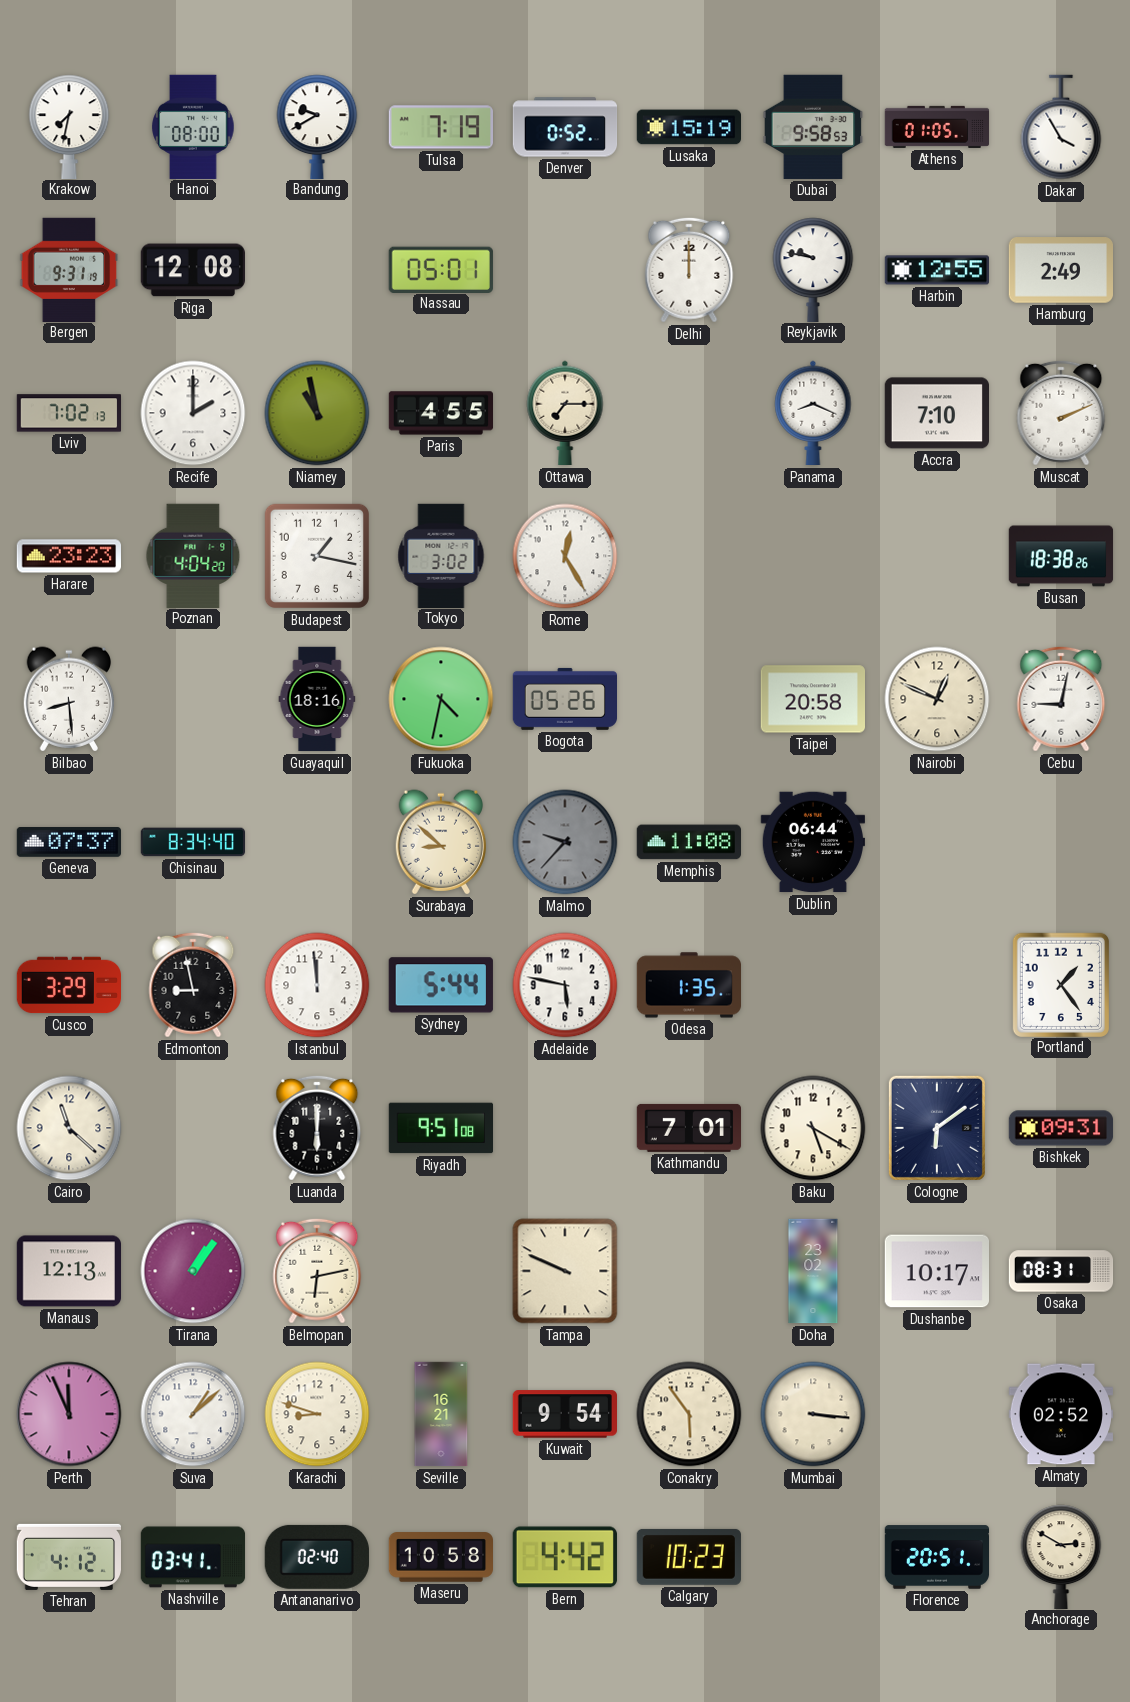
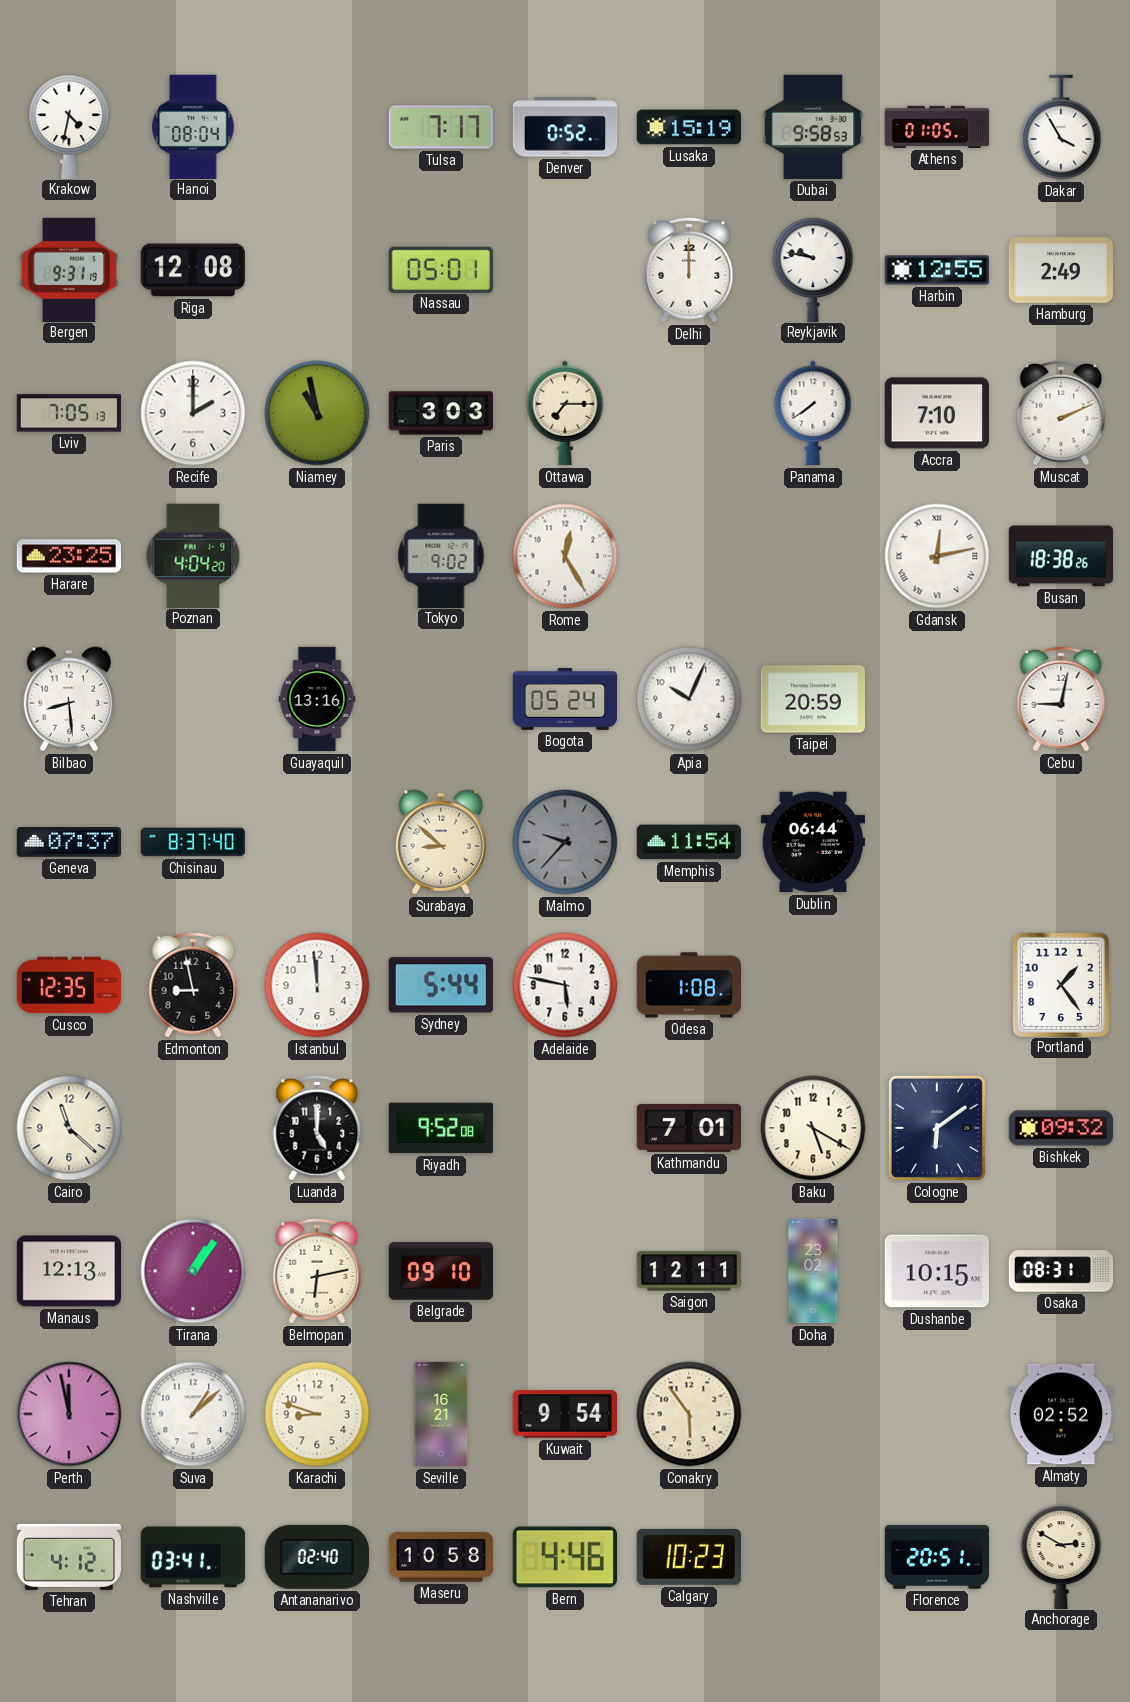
Krakow: 7:32 -> 4:32 (69, 126)
Hanoi: 08:00 -> 08:04 (193, 126)
Bandung: 9:40 -> none (317, 126)
Tulsa: 7:19 -> 7:17 (440, 127)
Lviv: 7:02 -> 7:05 (69, 413)
Paris: 4:55 -> 3:03 (440, 413)
Panama: 8:19 -> 7:39 (813, 413)
Harare: 23:23 -> 23:25 (68, 556)
Budapest: 1:17 -> none (317, 556)
Tokyo: 3:02 -> 9:02 (441, 555)
Gdansk: none -> 12:13 (937, 556)
Guayaquil: 18:16 -> 13:16 (317, 699)
Fukuoka: 4:32 -> none (441, 699)
Bogota: 05:26 -> 05:24 (564, 699)
Apia: none -> 10:04 (689, 699)
Taipei: 20:58 -> 20:59 (812, 699)
Nairobi: 12:49 -> none (937, 699)
Chisinau: 8:34 -> 8:37 (193, 842)
Memphis: 11:08 -> 11:54 (688, 842)
Cusco: 3:29 -> 12:35 (68, 985)
Odesa: 1:35 -> 1:08 (688, 985)
Luanda: 6:00 -> 5:00 (317, 1128)
Riyadh: 9:51 -> 9:52 (440, 1128)
Bishkek: 09:31 -> 09:32 (1061, 1128)
Belgrade: none -> 09:10 (440, 1271)
Tampa: 9:49 -> none (565, 1271)
Saigon: none -> 12:11 (689, 1271)
Dushanbe: 10:17 -> 10:15 (936, 1271)
Perth: 11:56 -> 11:58 (69, 1414)
Mumbai: 3:16 -> none (813, 1414)
Bern: 4:42 -> 4:46 (565, 1557)
